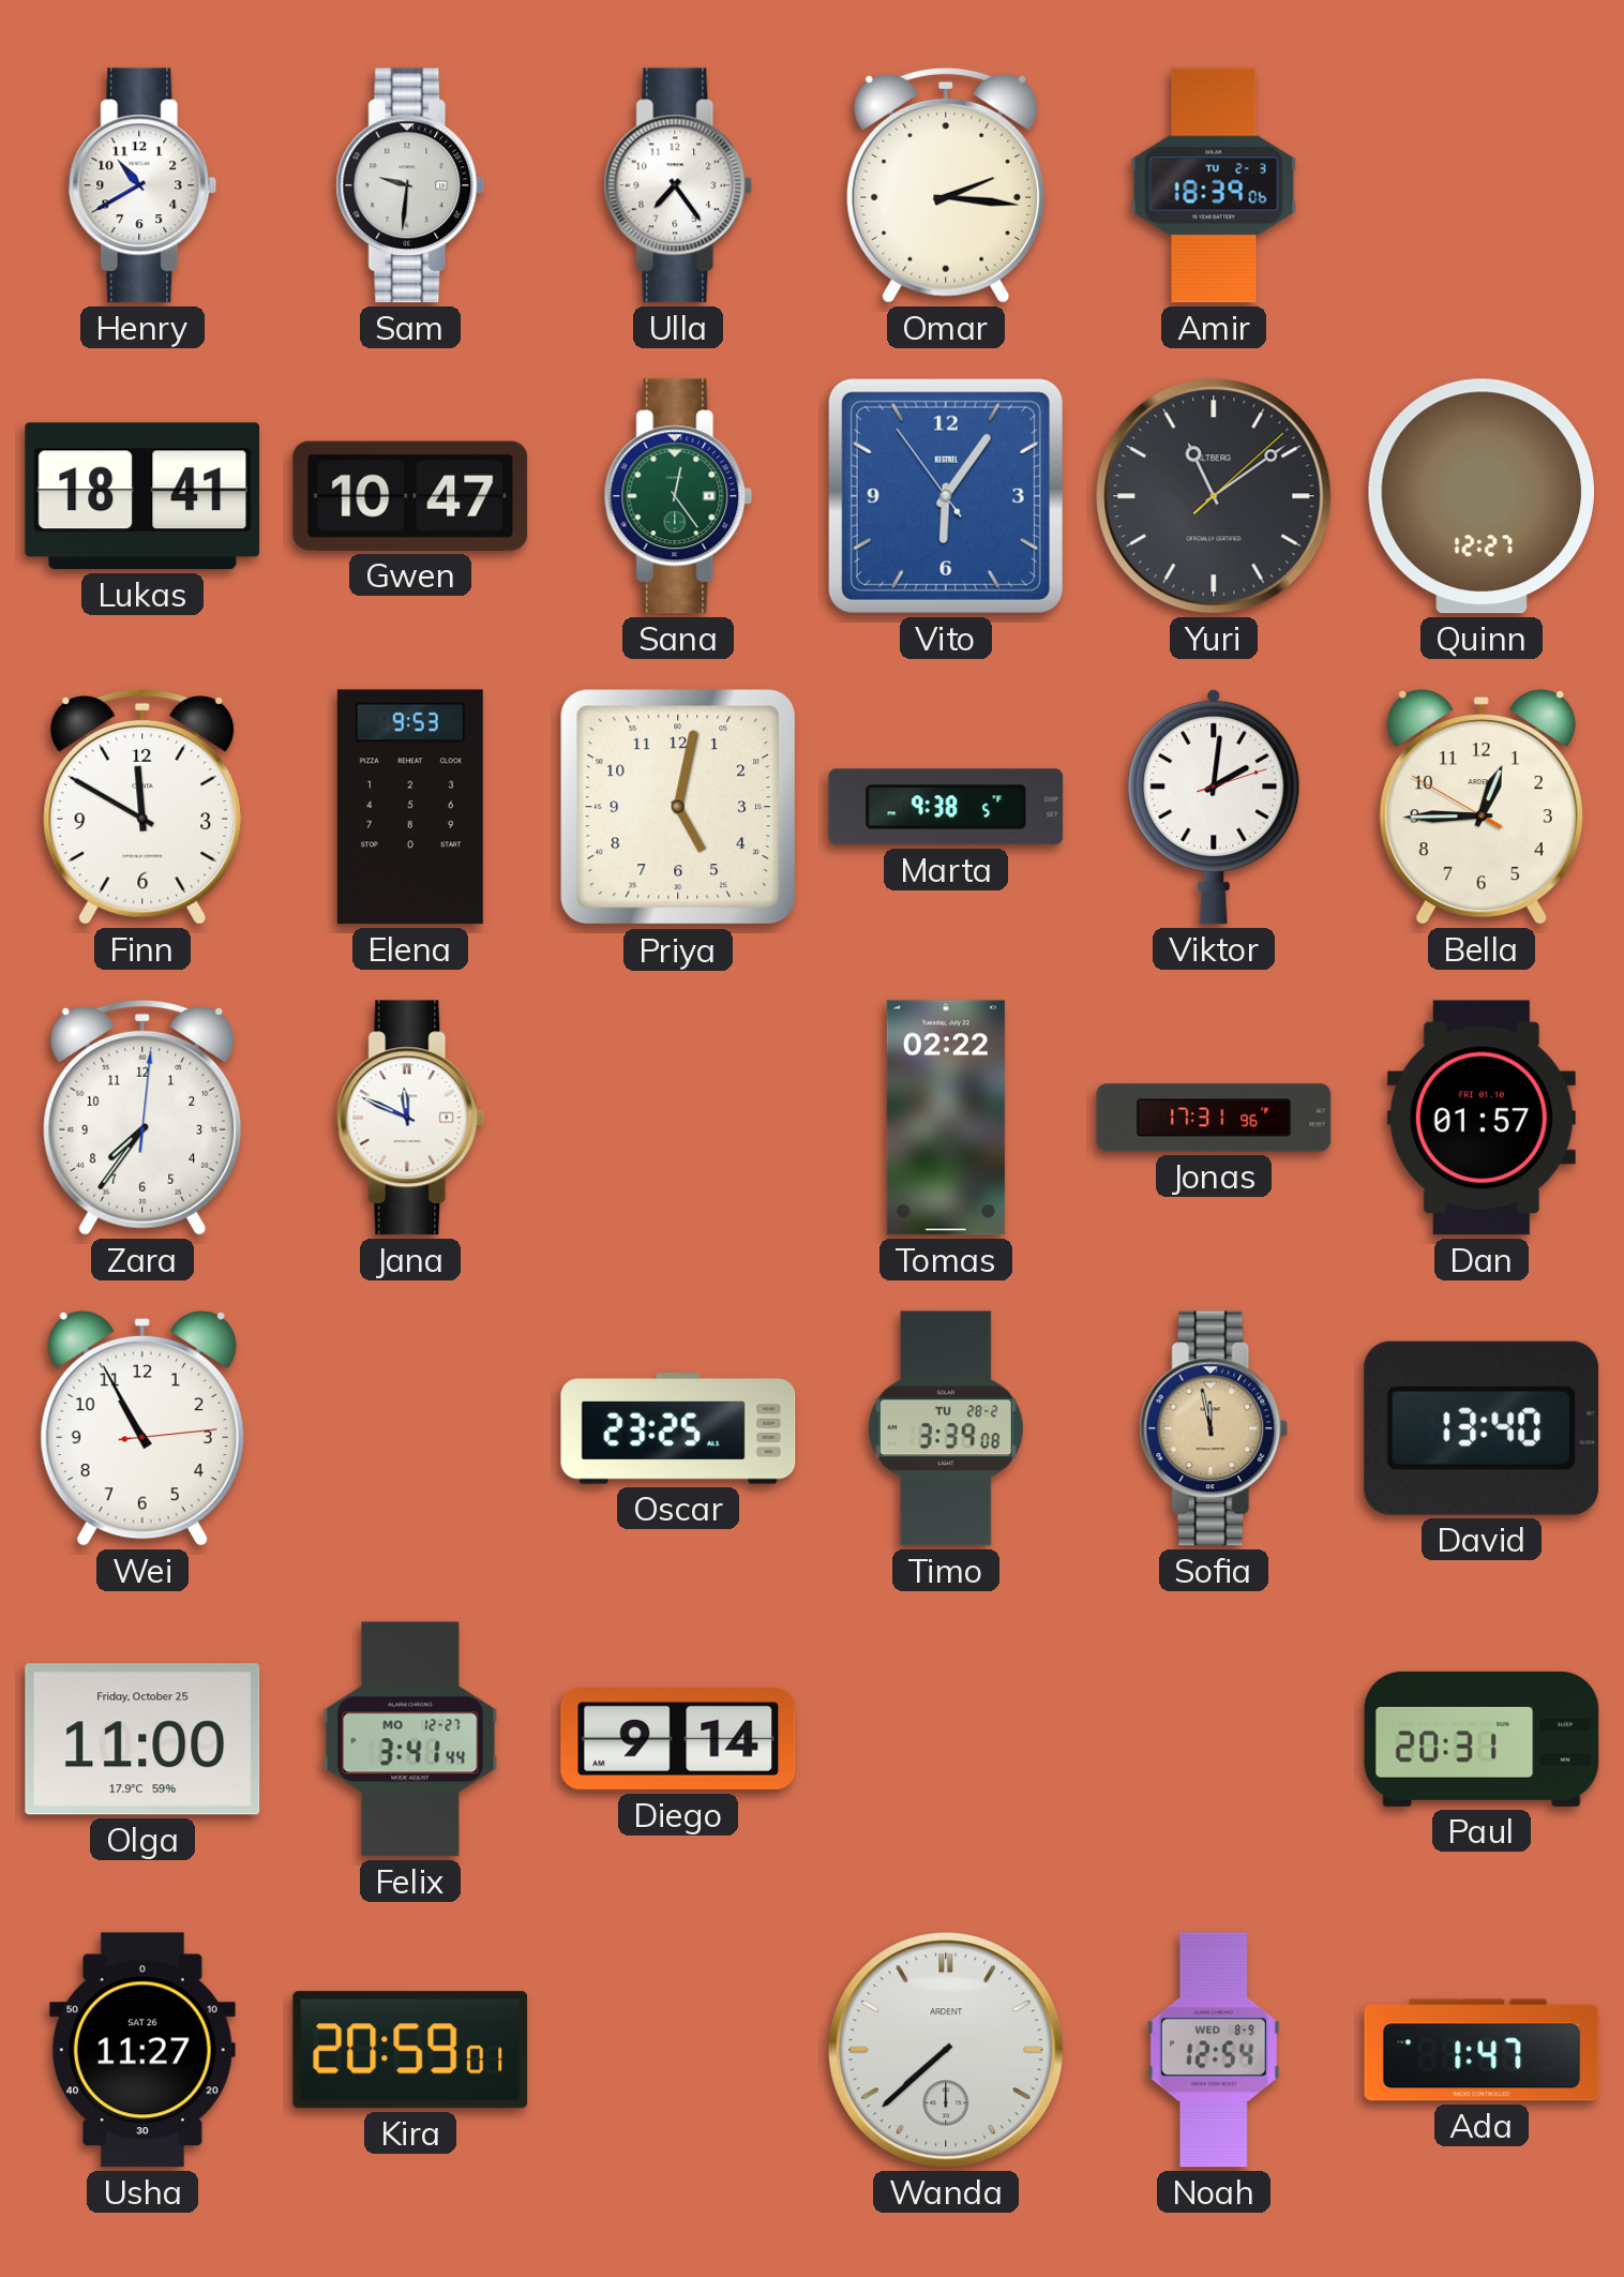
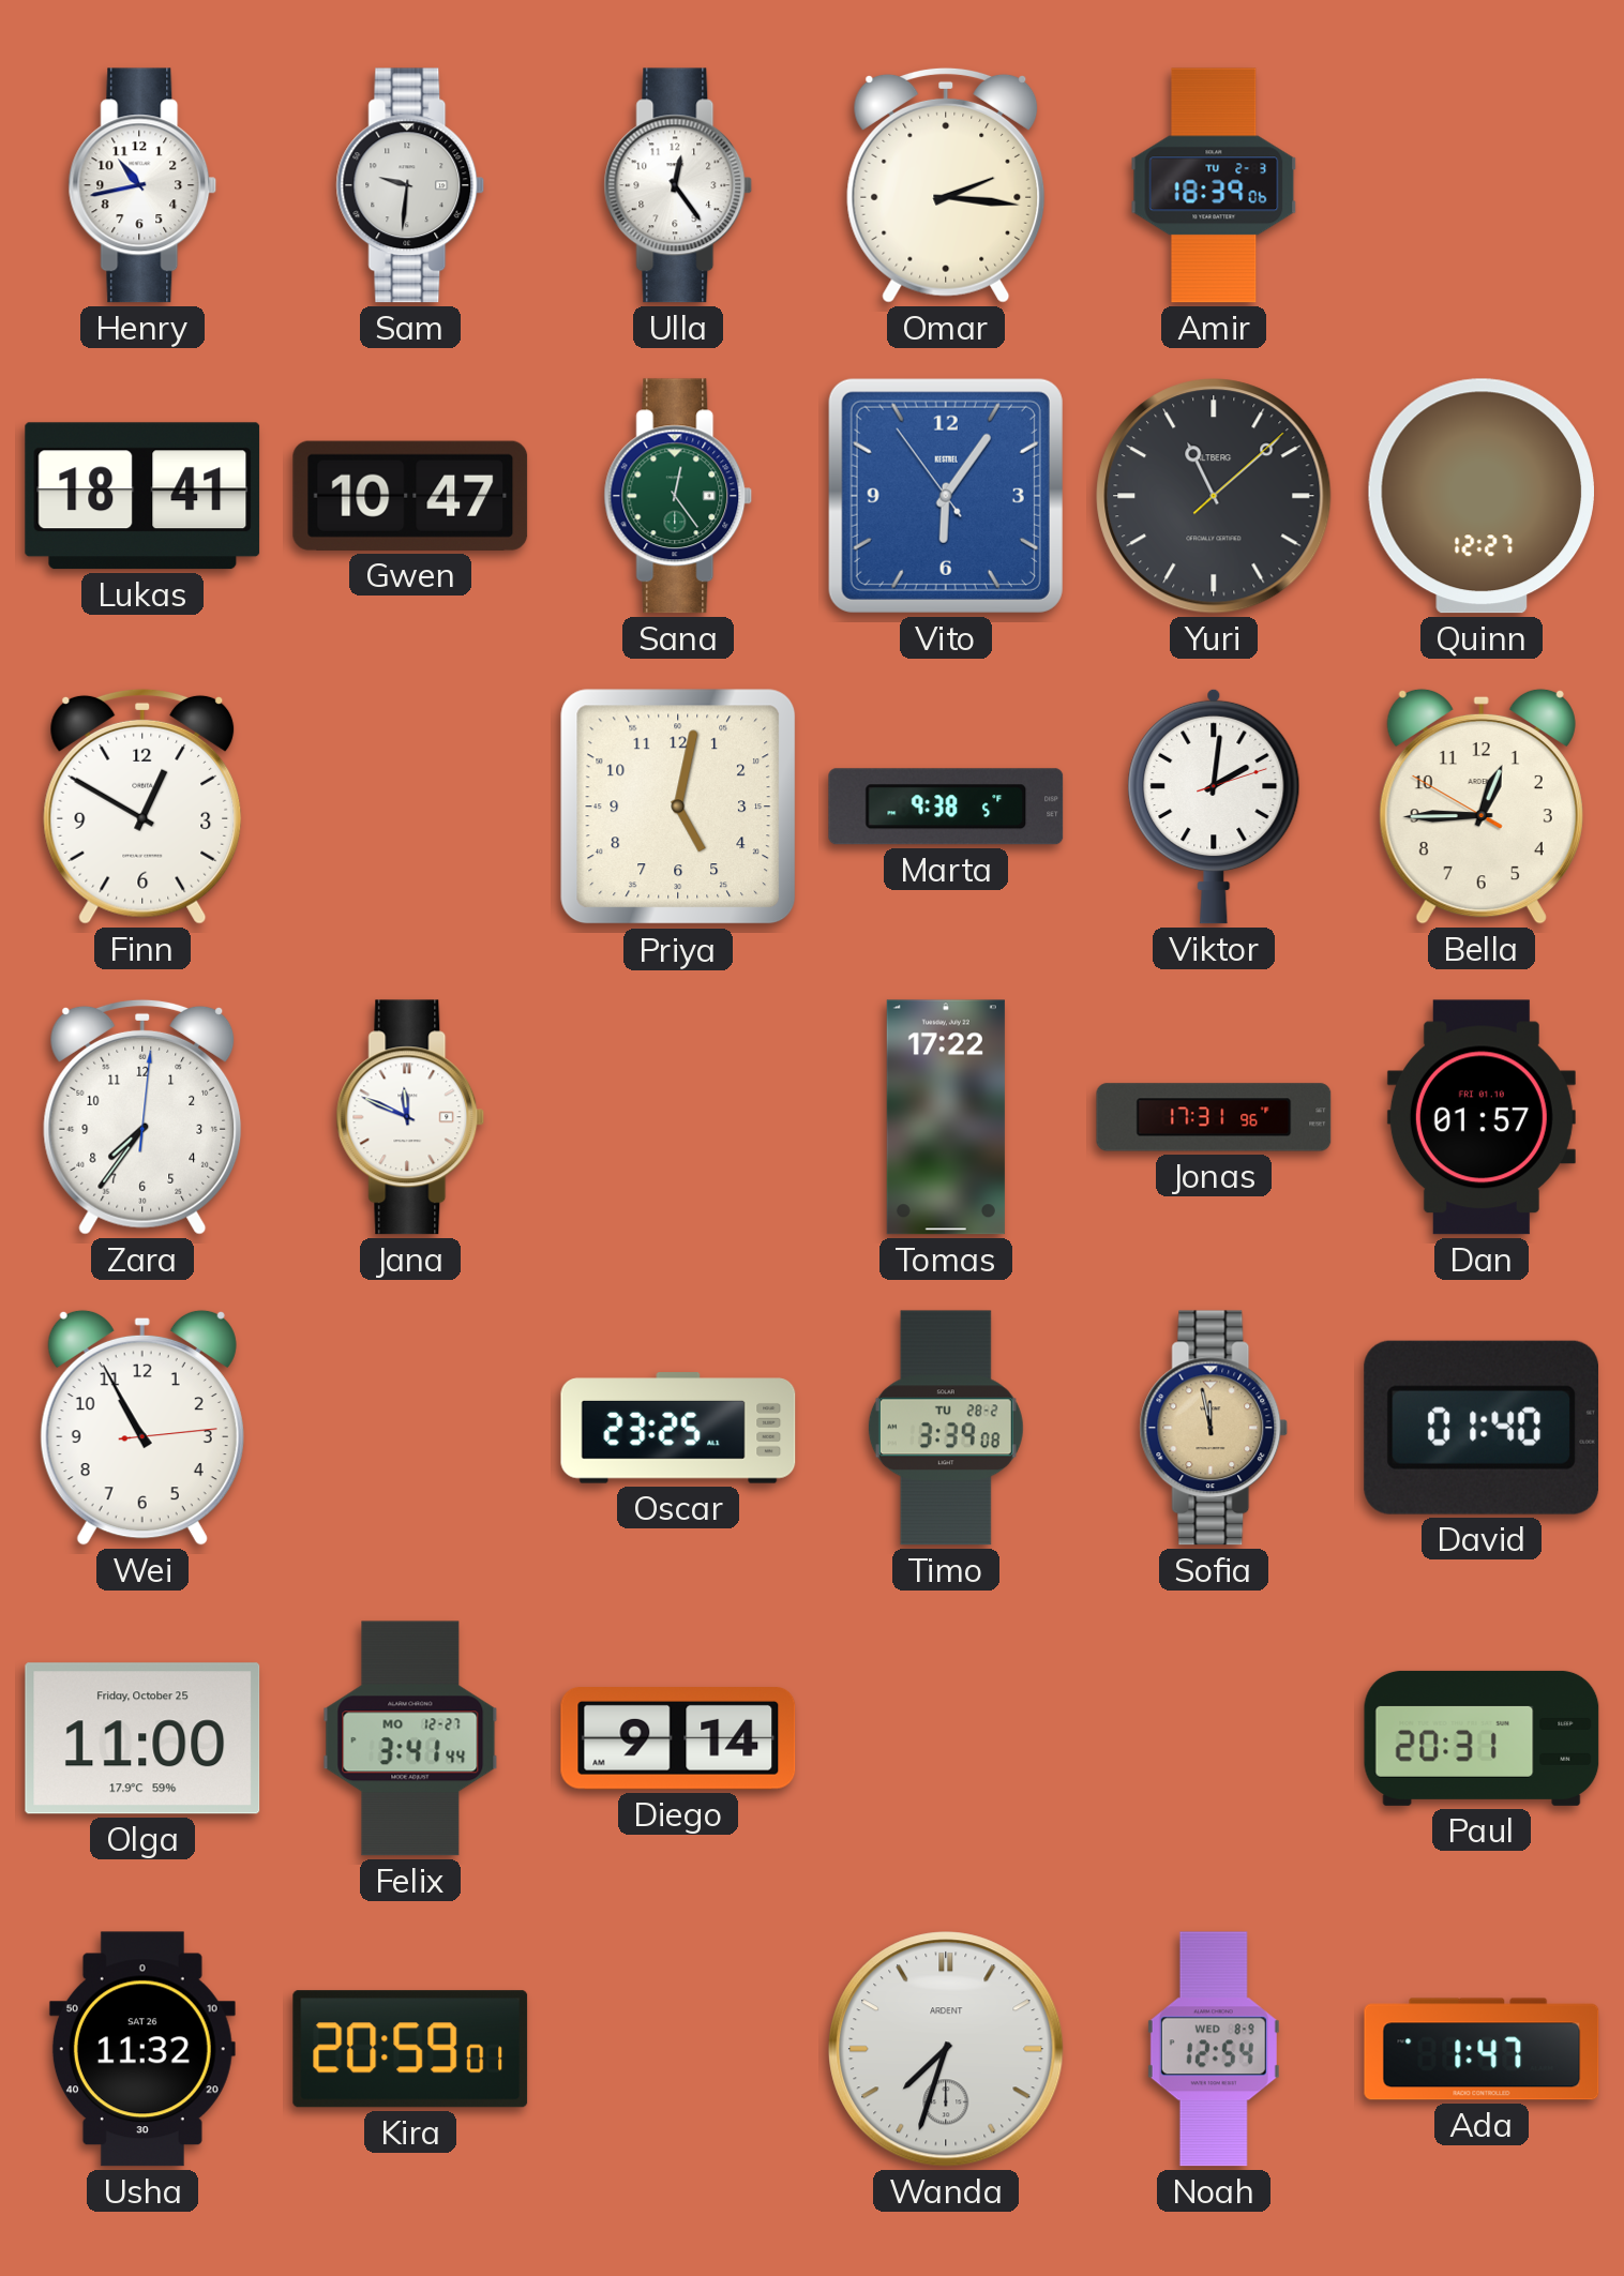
Henry: 10:40 -> 10:43 (142, 185)
Ulla: 7:24 -> 12:24 (678, 185)
Yuri: 11:09 -> 11:08 (1214, 496)
Finn: 11:50 -> 12:50 (142, 807)
Elena: 9:53 -> none (410, 807)
Tomas: 02:22 -> 17:22 (946, 1117)
David: 13:40 -> 01:40 (1480, 1428)
Usha: 11:27 -> 11:32 (142, 2049)
Wanda: 7:38 -> 7:33 (946, 2049)
